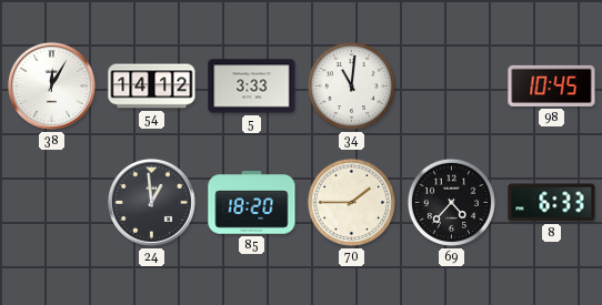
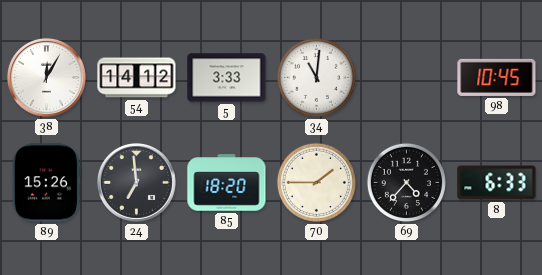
89: none -> 15:26 (46, 183)
24: 12:59 -> 6:59 (136, 182)
